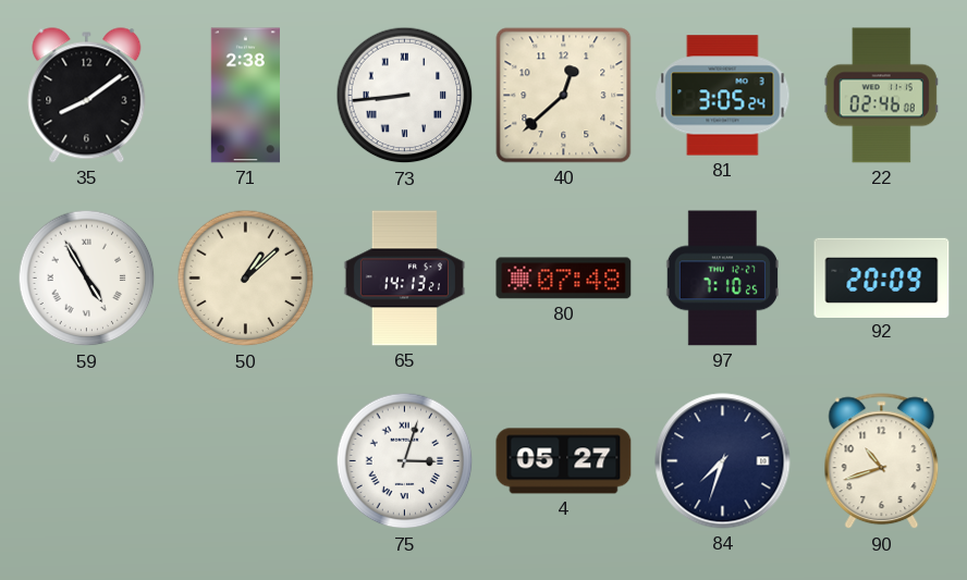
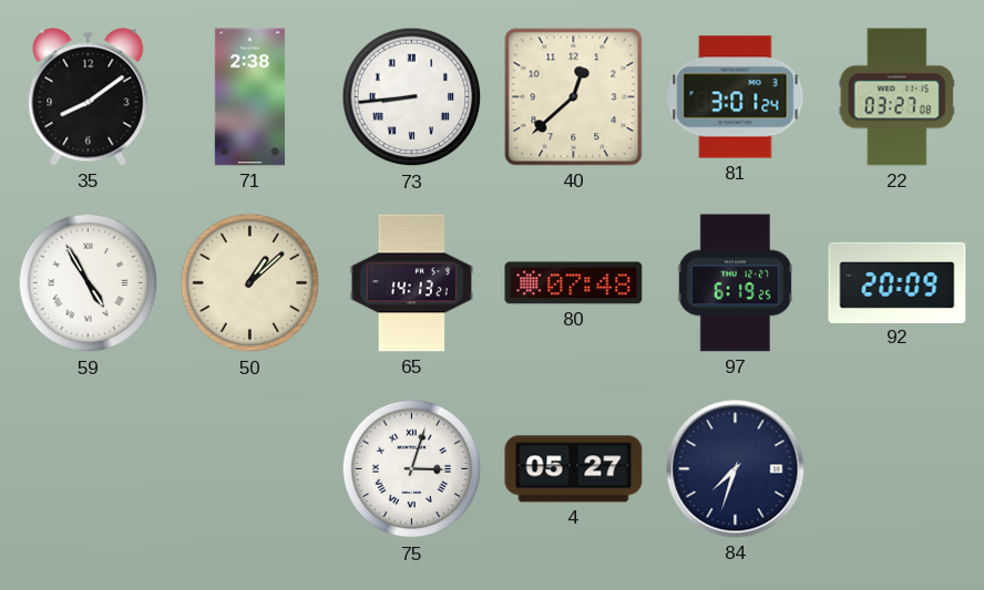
81: 3:05 -> 3:01 (736, 97)
22: 02:46 -> 03:27 (896, 97)
97: 7:10 -> 6:19 (735, 283)
90: 10:42 -> none (882, 461)
